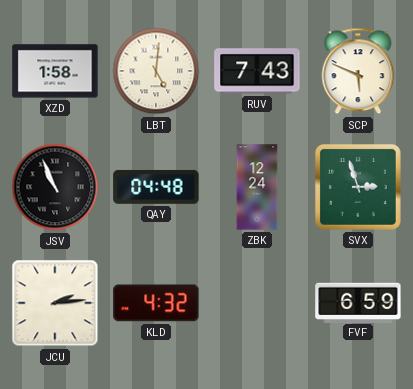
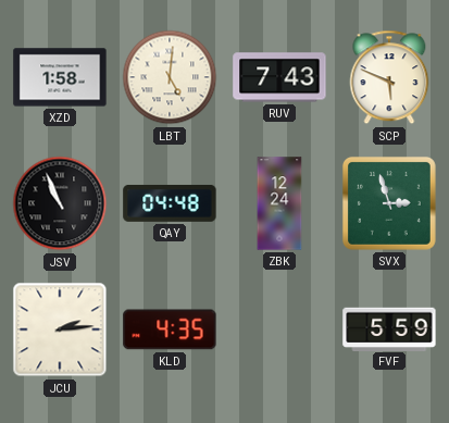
KLD: 4:32 -> 4:35 (170, 329)
FVF: 6:59 -> 5:59 (389, 328)
